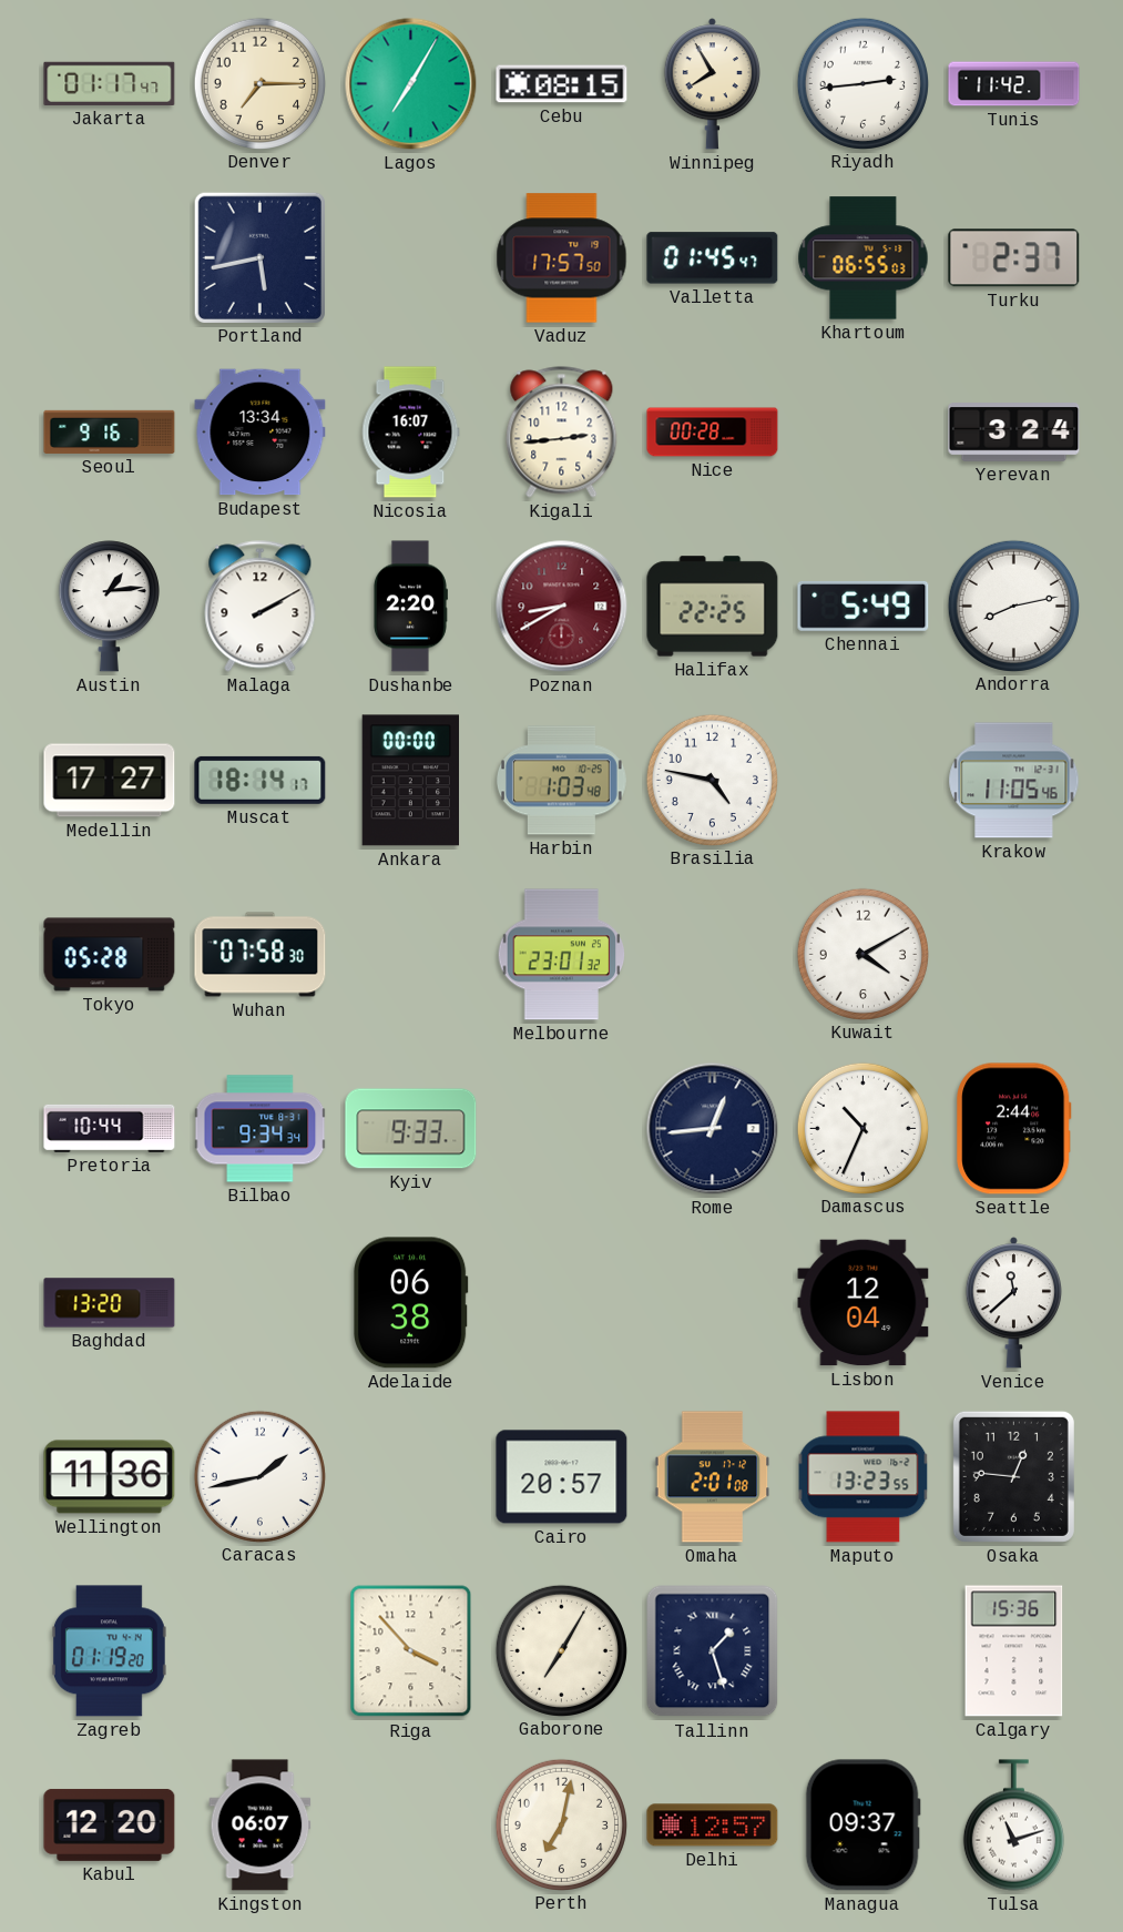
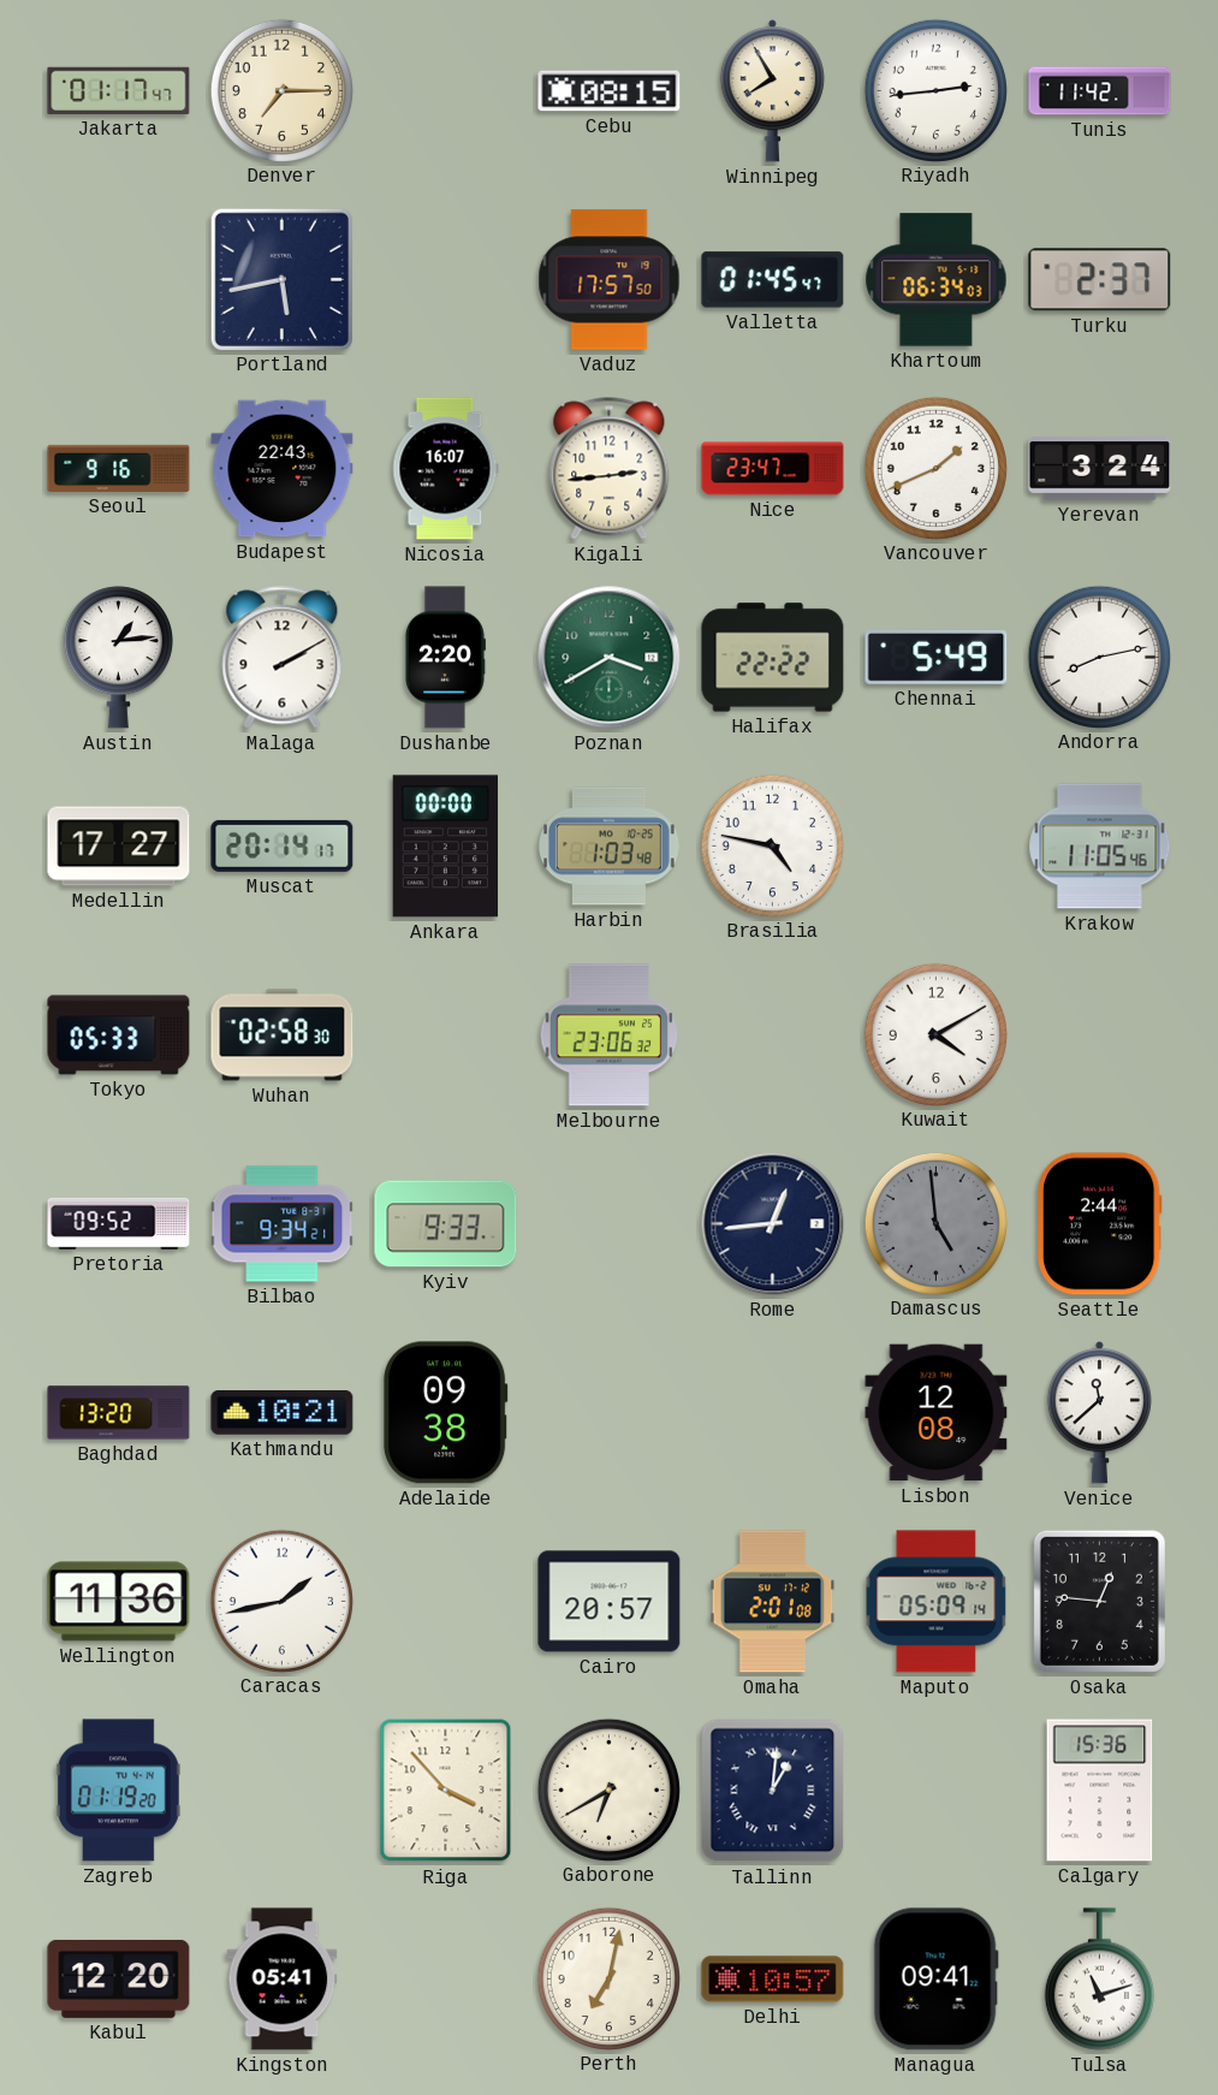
Lagos: 7:05 -> none (411, 84)
Khartoum: 06:55 -> 06:34 (937, 280)
Budapest: 13:34 -> 22:43 (283, 469)
Nice: 00:28 -> 23:47 (773, 469)
Vancouver: none -> 1:41 (935, 468)
Poznan: 8:40 -> 3:40 (610, 658)
Poznan dial: burgundy -> green (610, 658)
Halifax: 22:25 -> 22:22 (773, 658)
Muscat: 18:14 -> 20:14 (283, 845)
Tokyo: 05:28 -> 05:33 (119, 1035)
Wuhan: 07:58 -> 02:58 (283, 1035)
Melbourne: 23:01 -> 23:06 (610, 1035)
Pretoria: 10:44 -> 09:52 (119, 1223)
Bilbao: 9:34:34 -> 9:34:21 (283, 1224)
Damascus: 10:34 -> 4:59 (935, 1223)
Damascus dial: white -> grey (935, 1223)
Kathmandu: none -> 10:21 (283, 1413)
Adelaide: 06:38 -> 09:38 (446, 1413)
Lisbon: 12:04 -> 12:08 (937, 1413)
Maputo: 13:23 -> 05:09 (937, 1602)
Gaborone: 7:05 -> 6:40 (608, 1790)
Tallinn: 1:27 -> 1:01 (773, 1791)
Kingston: 06:07 -> 05:41 (283, 1980)
Delhi: 12:57 -> 10:57 (773, 1980)
Managua: 09:37 -> 09:41 (935, 1980)
